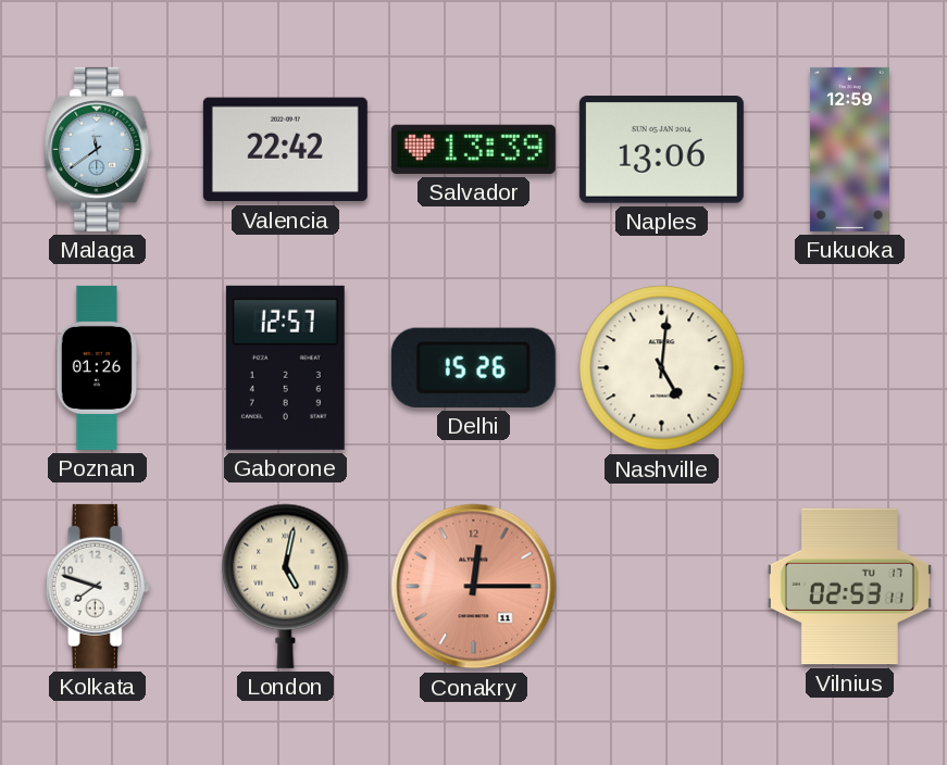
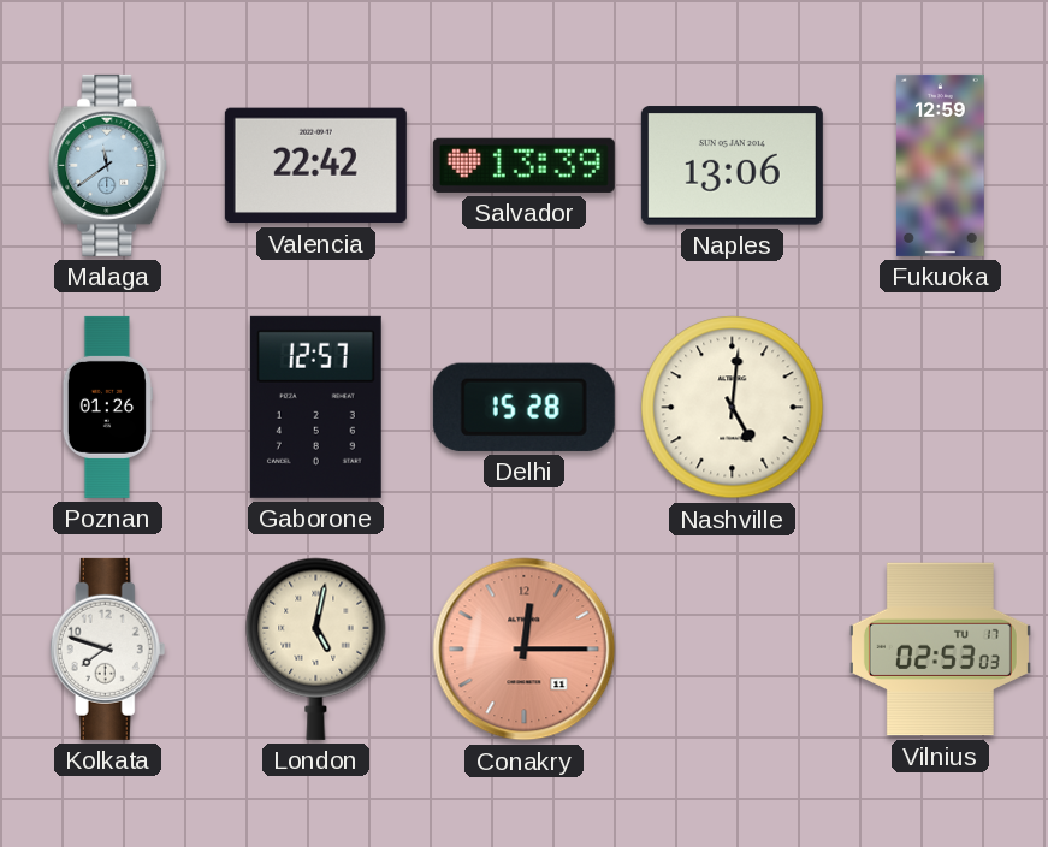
Delhi: 15:26 -> 15:28 (523, 407)
Vilnius: 02:53:11 -> 02:53:03 (940, 650)
